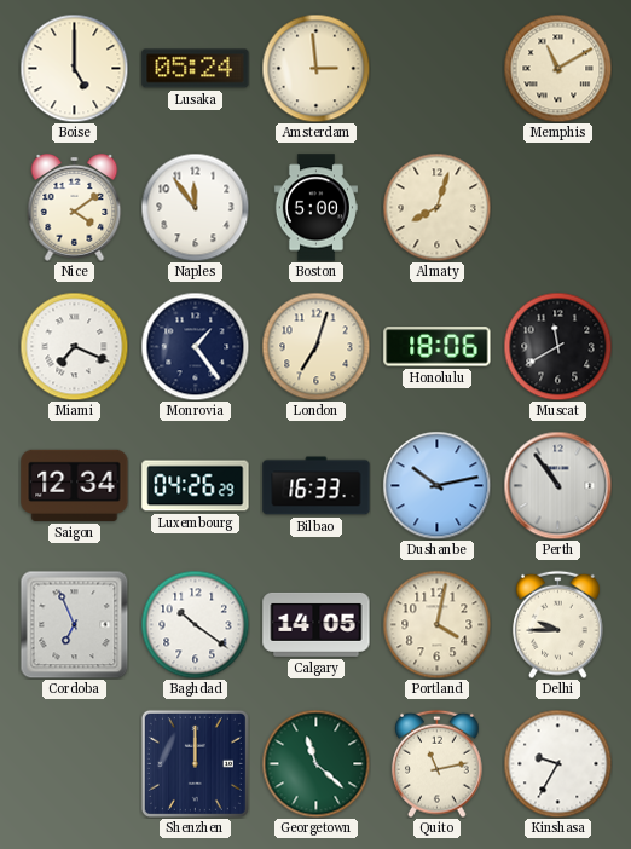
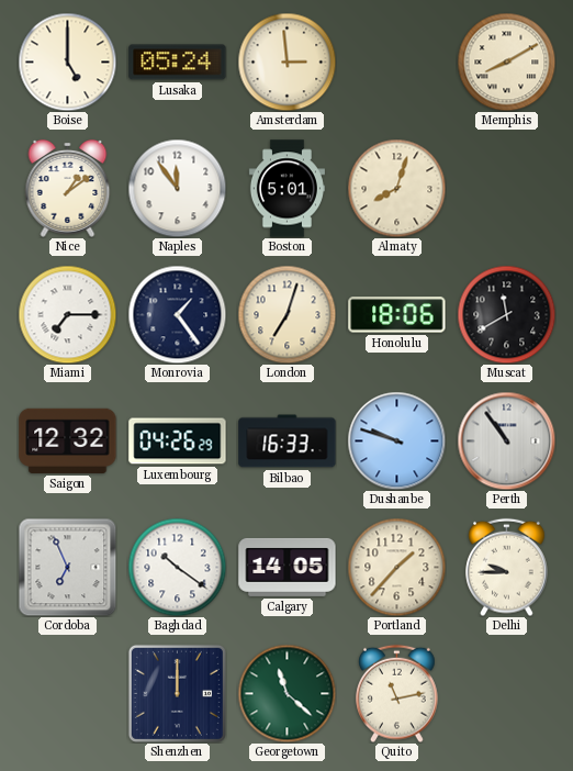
Memphis: 11:10 -> 8:10 (506, 62)
Nice: 4:09 -> 1:09 (68, 188)
Boston: 5:00 -> 5:01 (286, 189)
Miami: 7:19 -> 7:15 (67, 314)
Saigon: 12:34 -> 12:32 (68, 440)
Dushanbe: 10:13 -> 9:48 (396, 440)
Portland: 4:02 -> 1:37 (396, 567)
Kinshasa: 9:35 -> none (557, 763)
